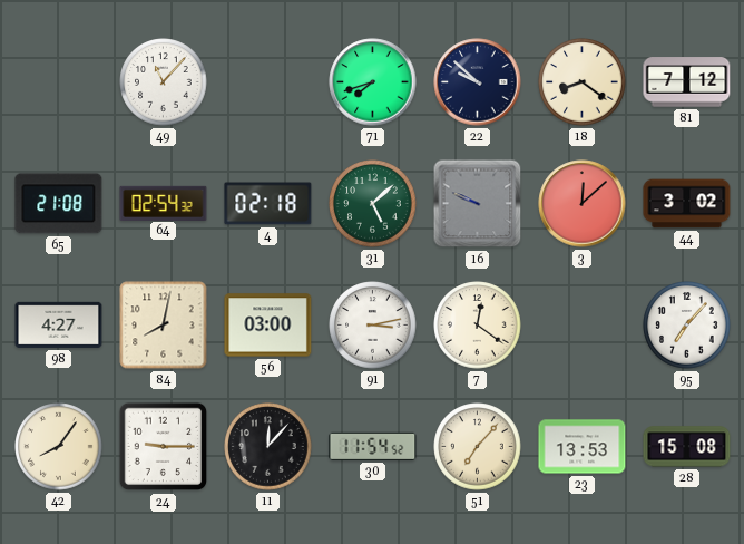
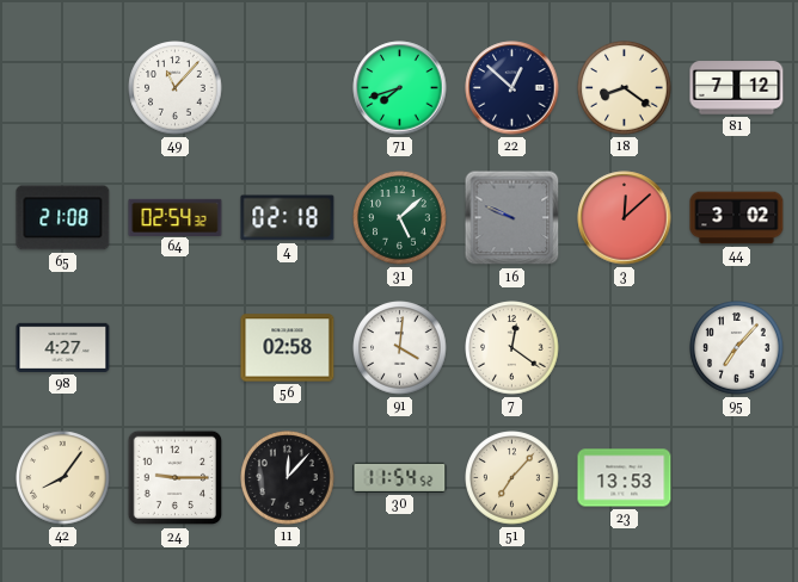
22: 9:52 -> 12:52 (512, 88)
84: 8:02 -> none (164, 326)
56: 03:00 -> 02:58 (288, 348)
91: 3:13 -> 4:01 (400, 348)
28: 15:08 -> none (687, 447)
